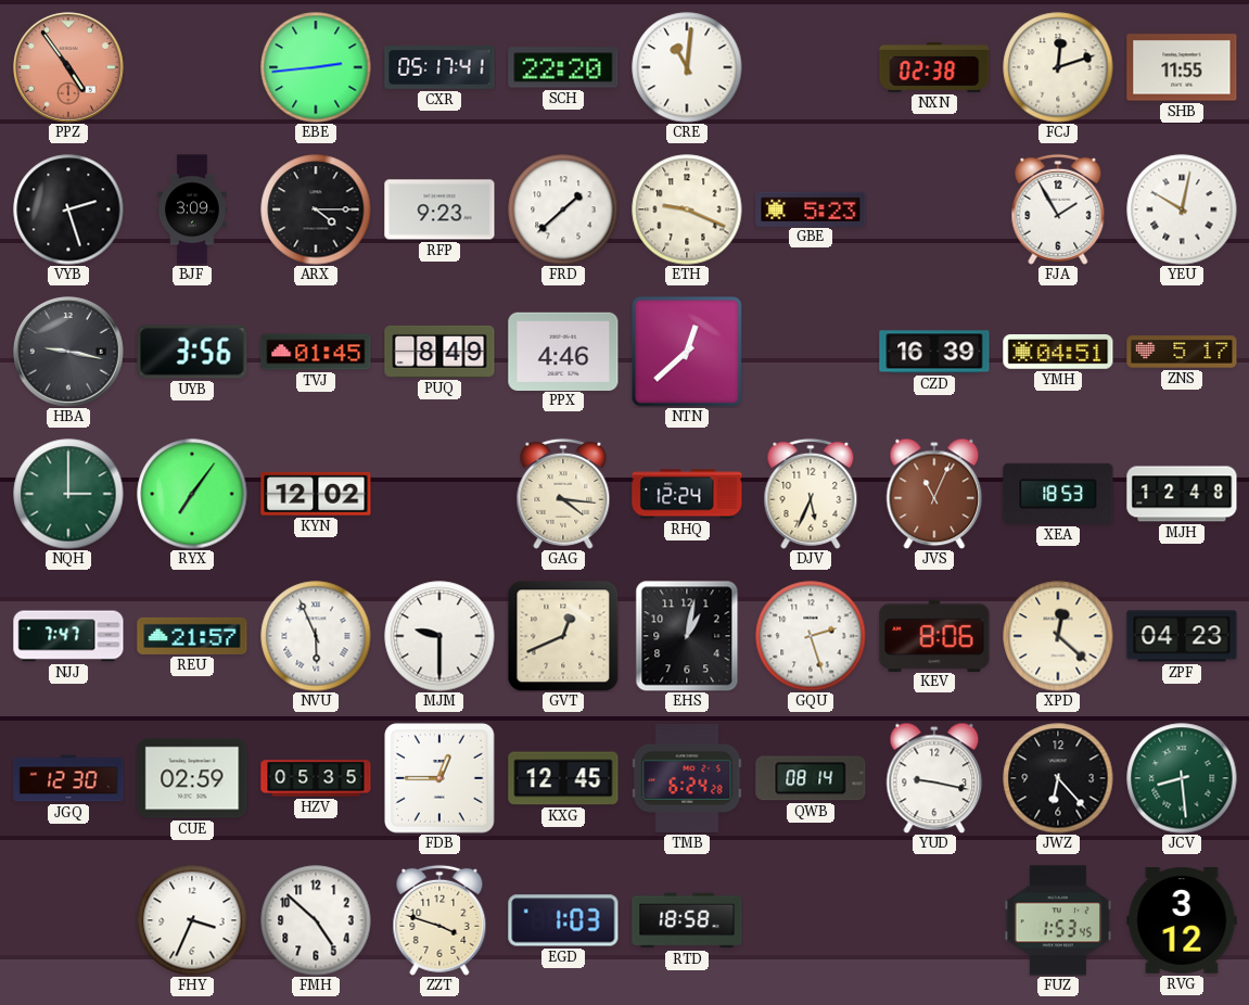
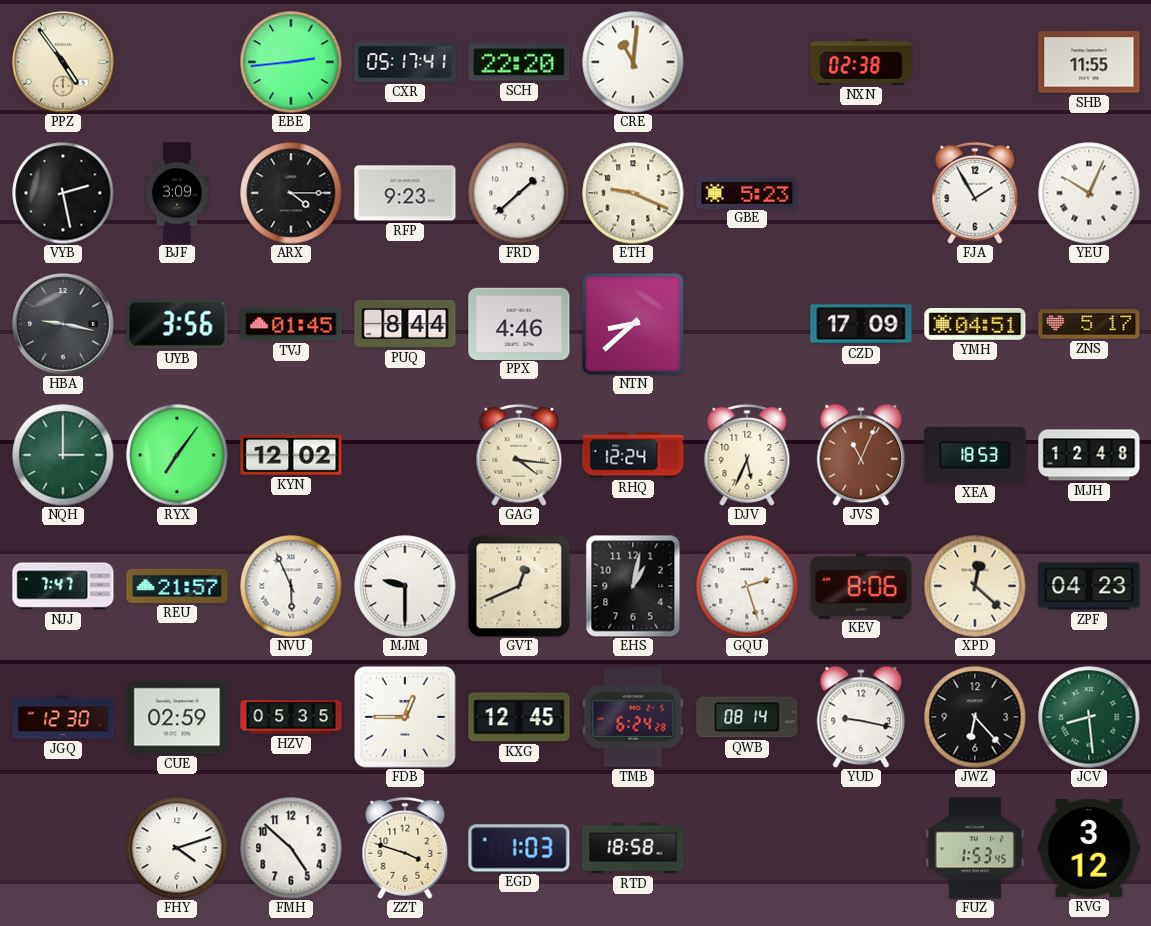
PPZ dial: salmon -> cream (64, 63)
FCJ: 12:12 -> none (1058, 67)
VYB: 2:27 -> 2:28 (63, 193)
YEU: 10:02 -> 10:04 (1089, 193)
PUQ: 8:49 -> 8:44 (405, 324)
NTN: 12:38 -> 8:38 (634, 325)
CZD: 16:39 -> 17:09 (861, 324)
FHY: 3:34 -> 4:12 (177, 848)
